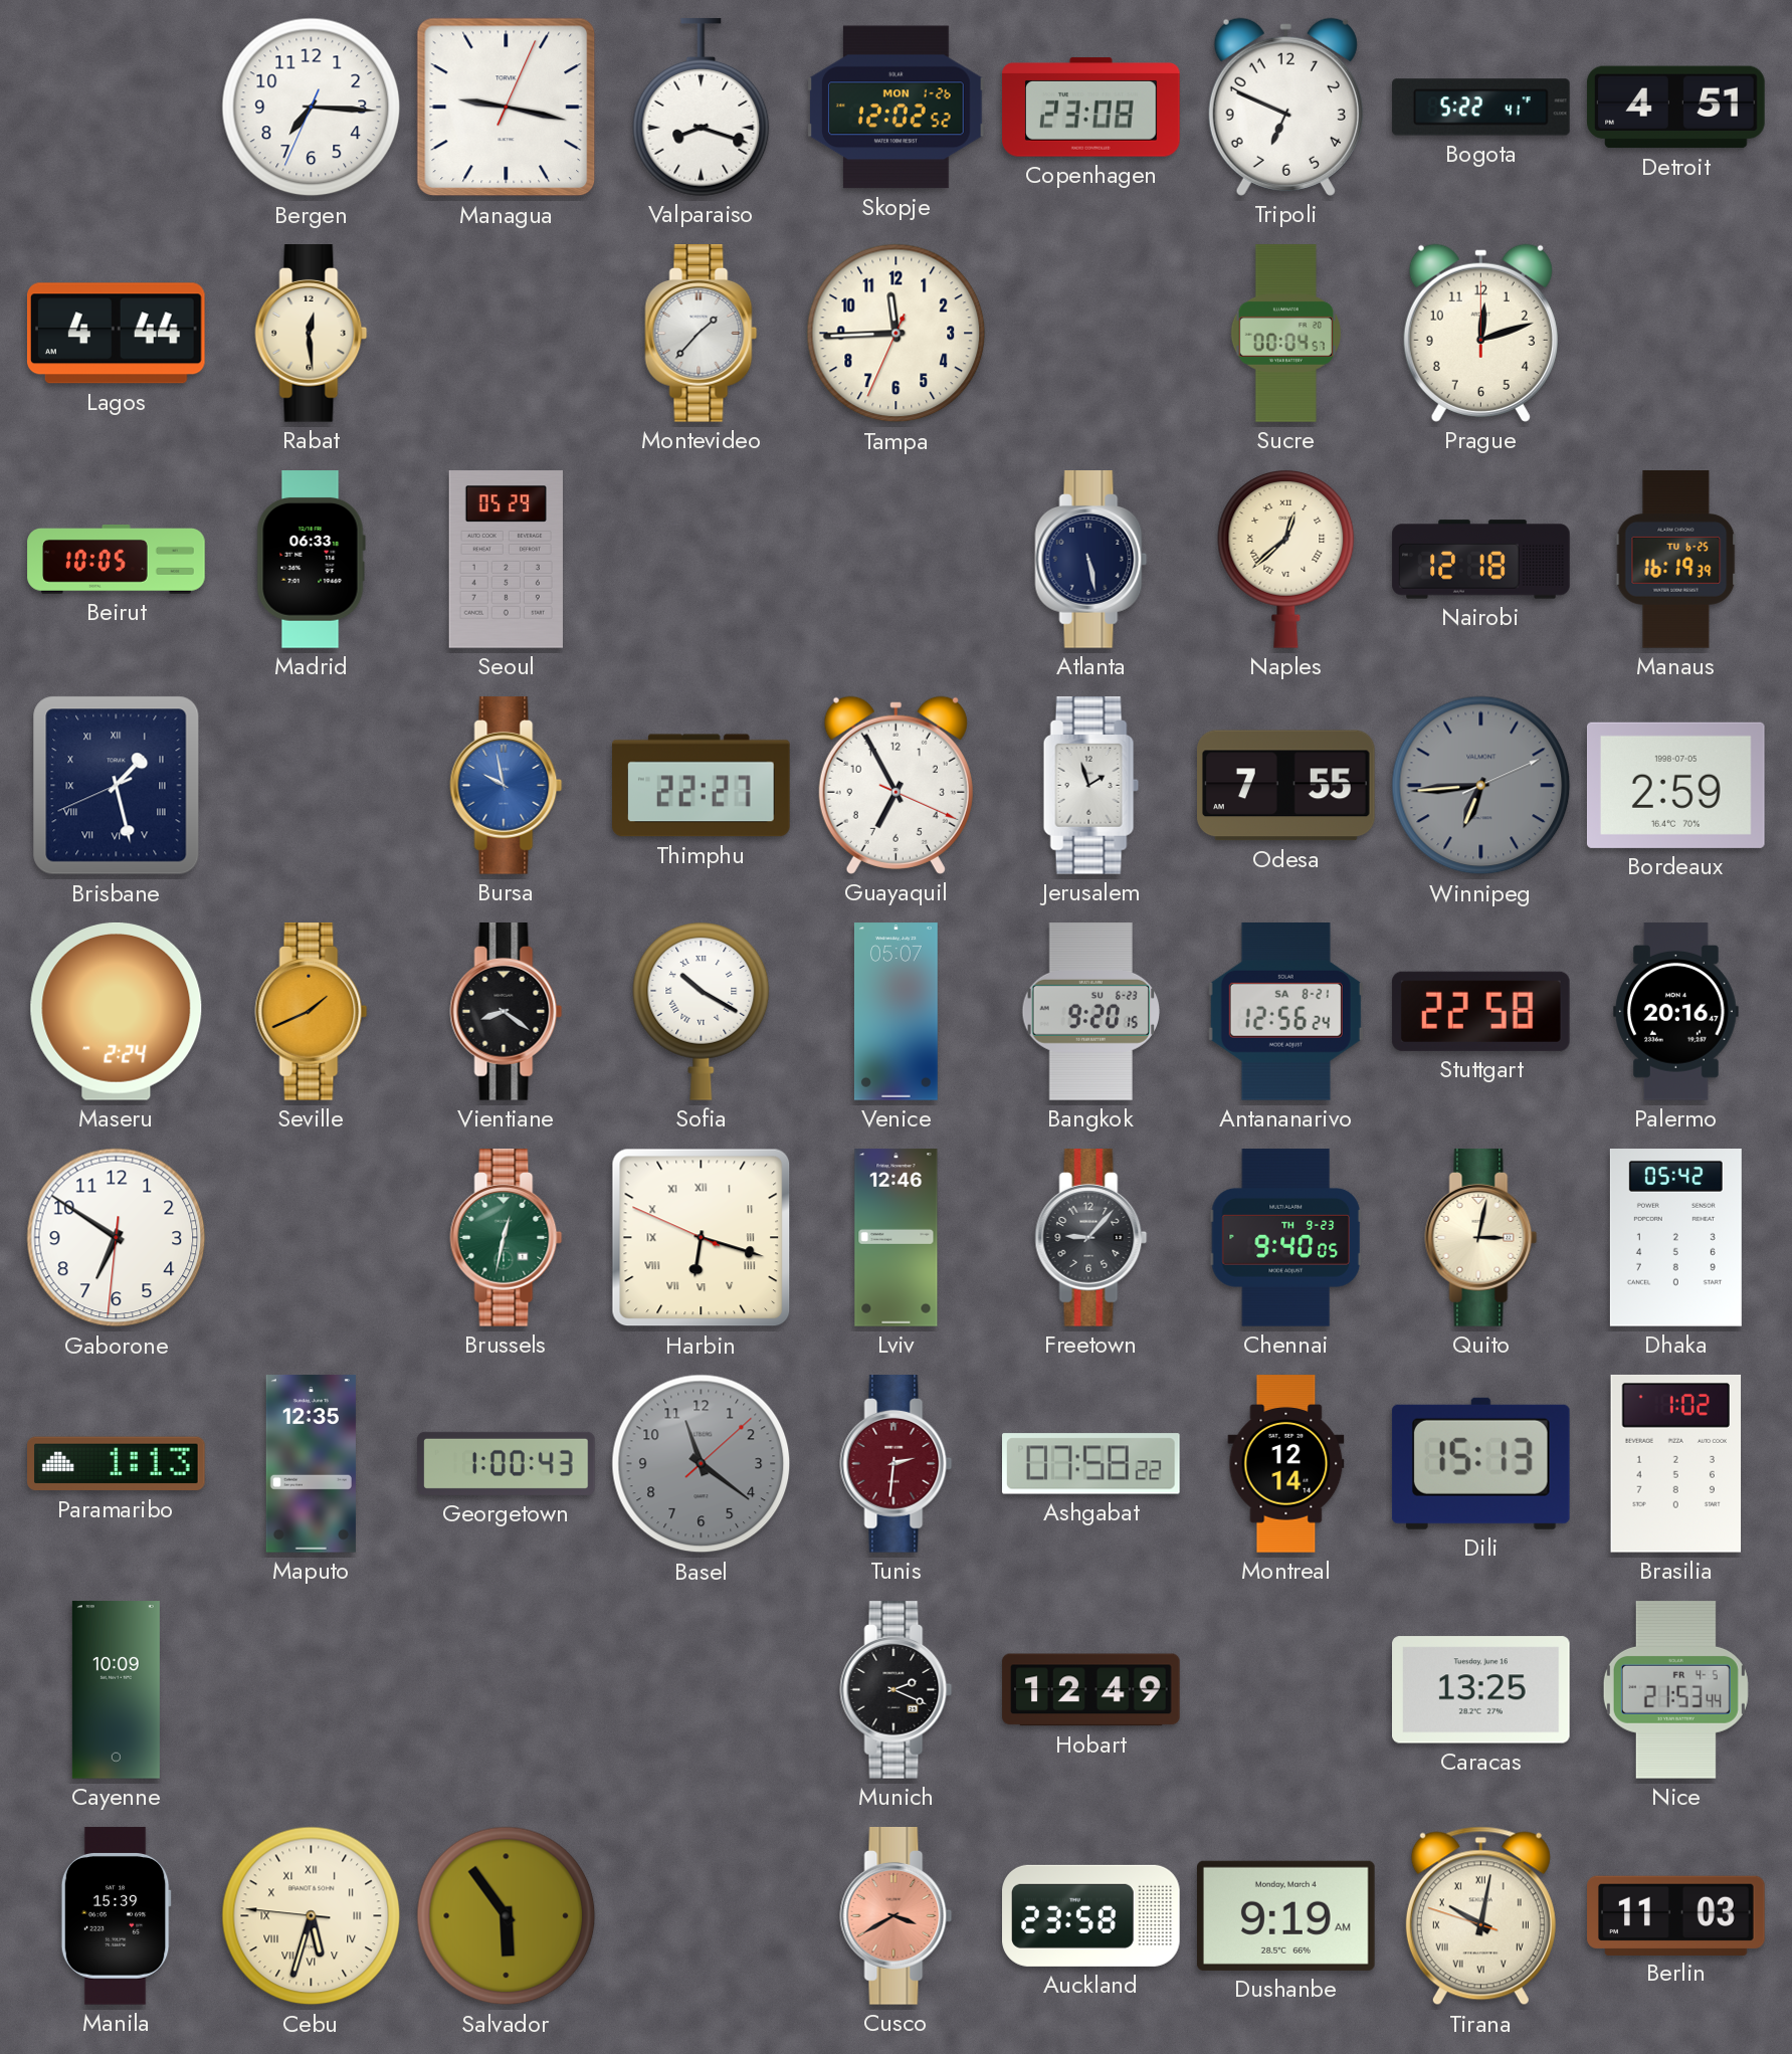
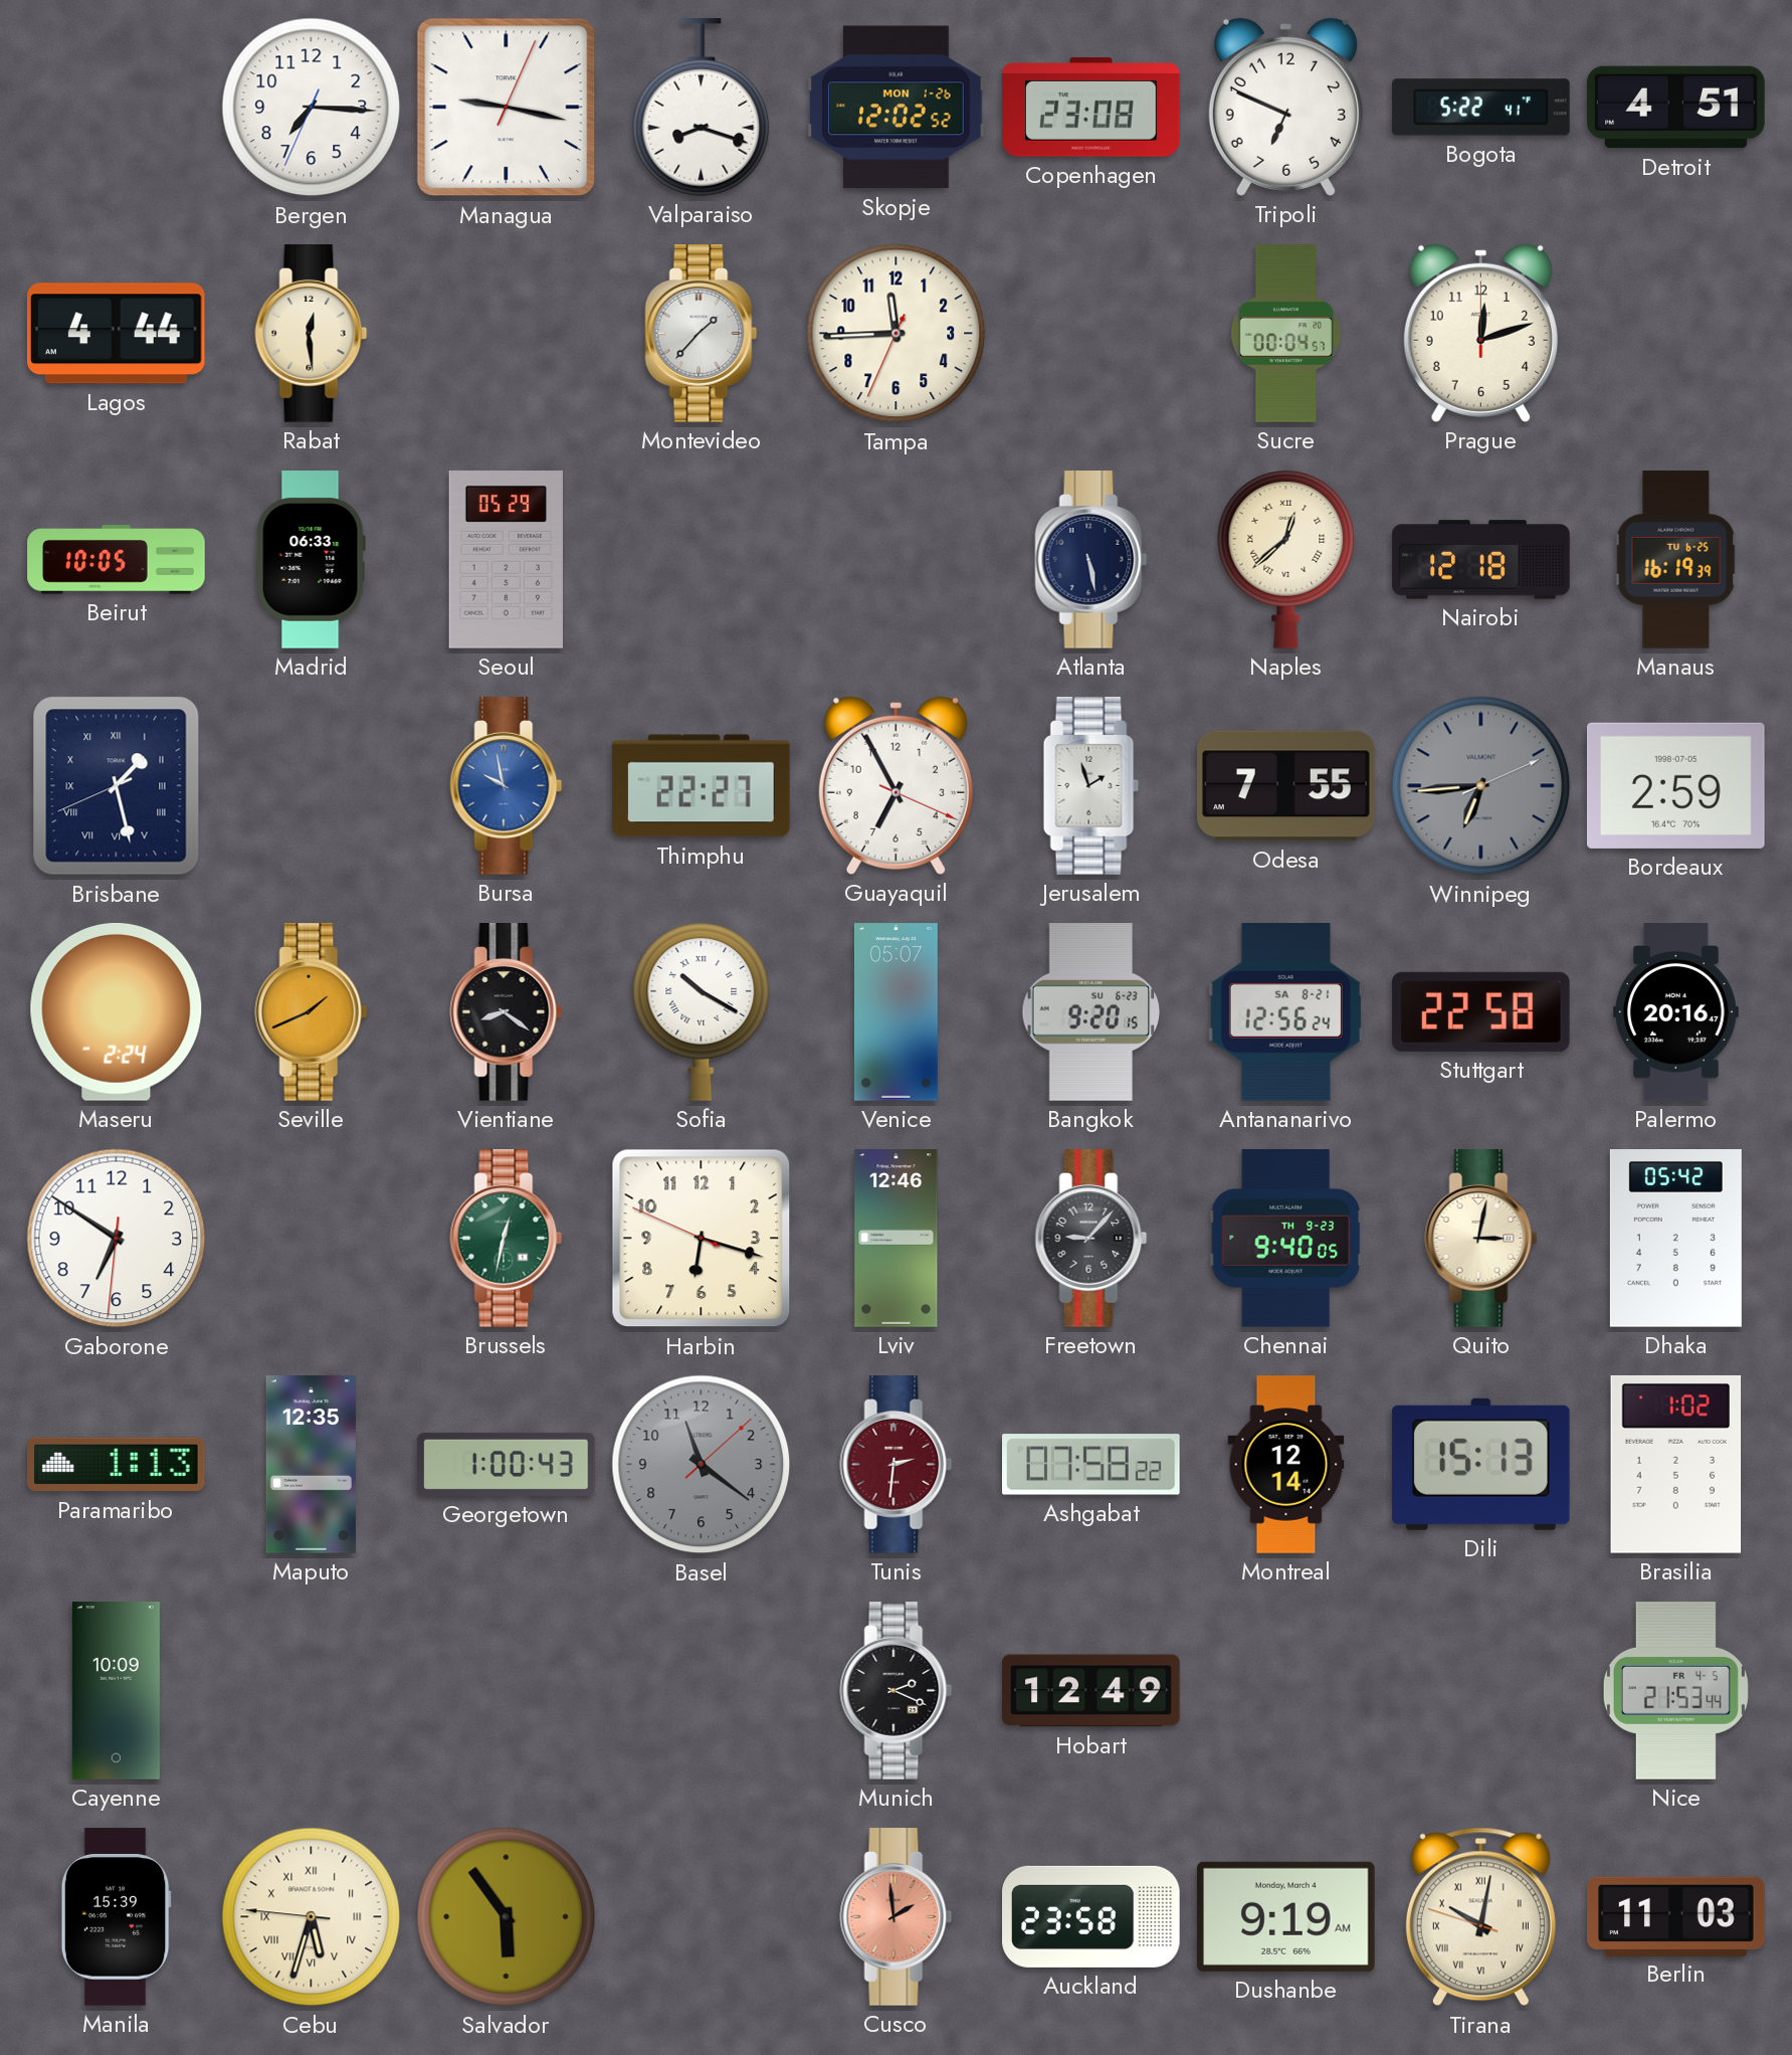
Harbin numerals: Roman -> Arabic (702, 1239)
Caracas: 13:25 -> none (1481, 1690)
Cusco: 3:40 -> 1:59 (897, 1917)
